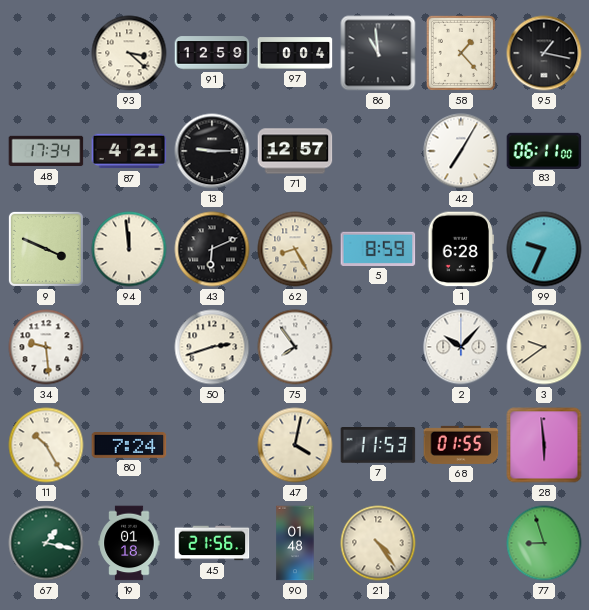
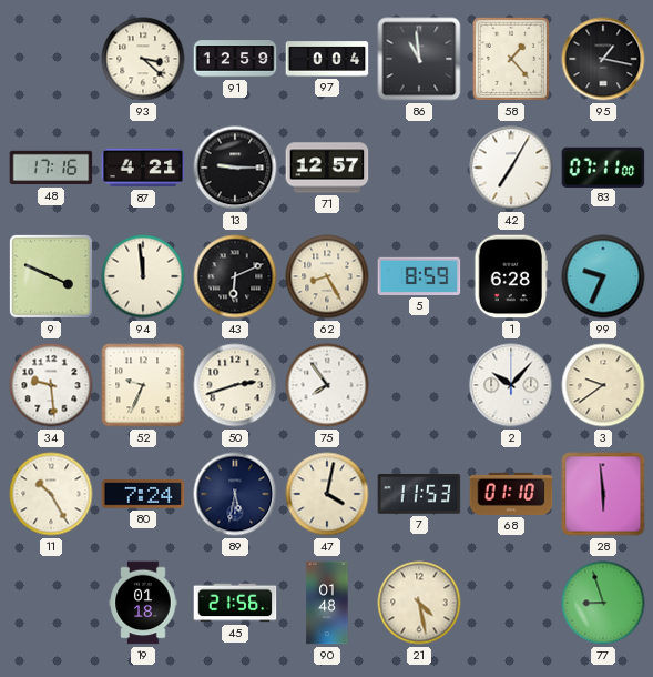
48: 17:34 -> 17:16 (51, 168)
83: 06:11 -> 07:11 (603, 166)
52: none -> 9:34 (143, 385)
89: none -> 5:32 (235, 494)
68: 01:55 -> 01:10 (511, 494)
67: 1:17 -> none (46, 543)
21: 4:24 -> 4:28 (419, 603)
